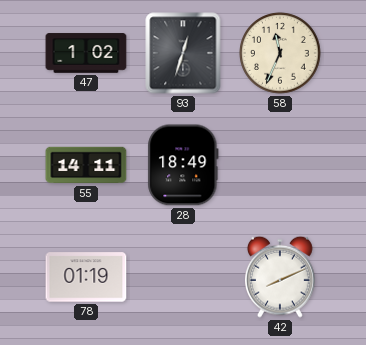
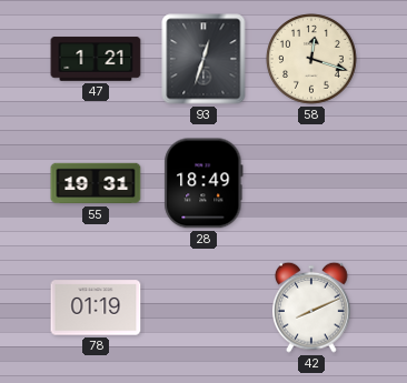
47: 1:02 -> 1:21 (96, 59)
58: 11:34 -> 12:18 (311, 59)
55: 14:11 -> 19:31 (96, 183)
